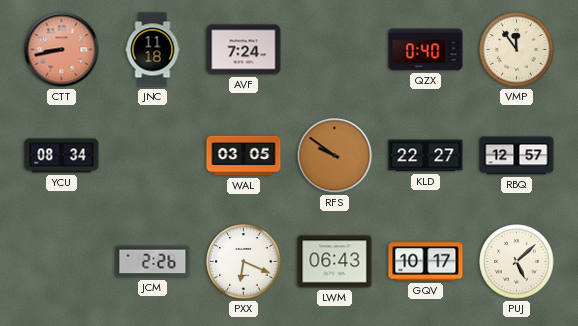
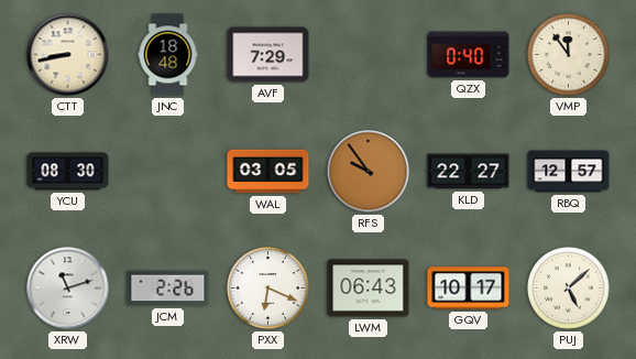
CTT dial: salmon -> cream (68, 55)
JNC: 11:18 -> 18:48 (168, 55)
AVF: 7:24 -> 7:29 (268, 55)
YCU: 08:34 -> 08:30 (68, 172)
RFS: 9:51 -> 9:54 (369, 172)
XRW: none -> 11:12 (68, 289)
